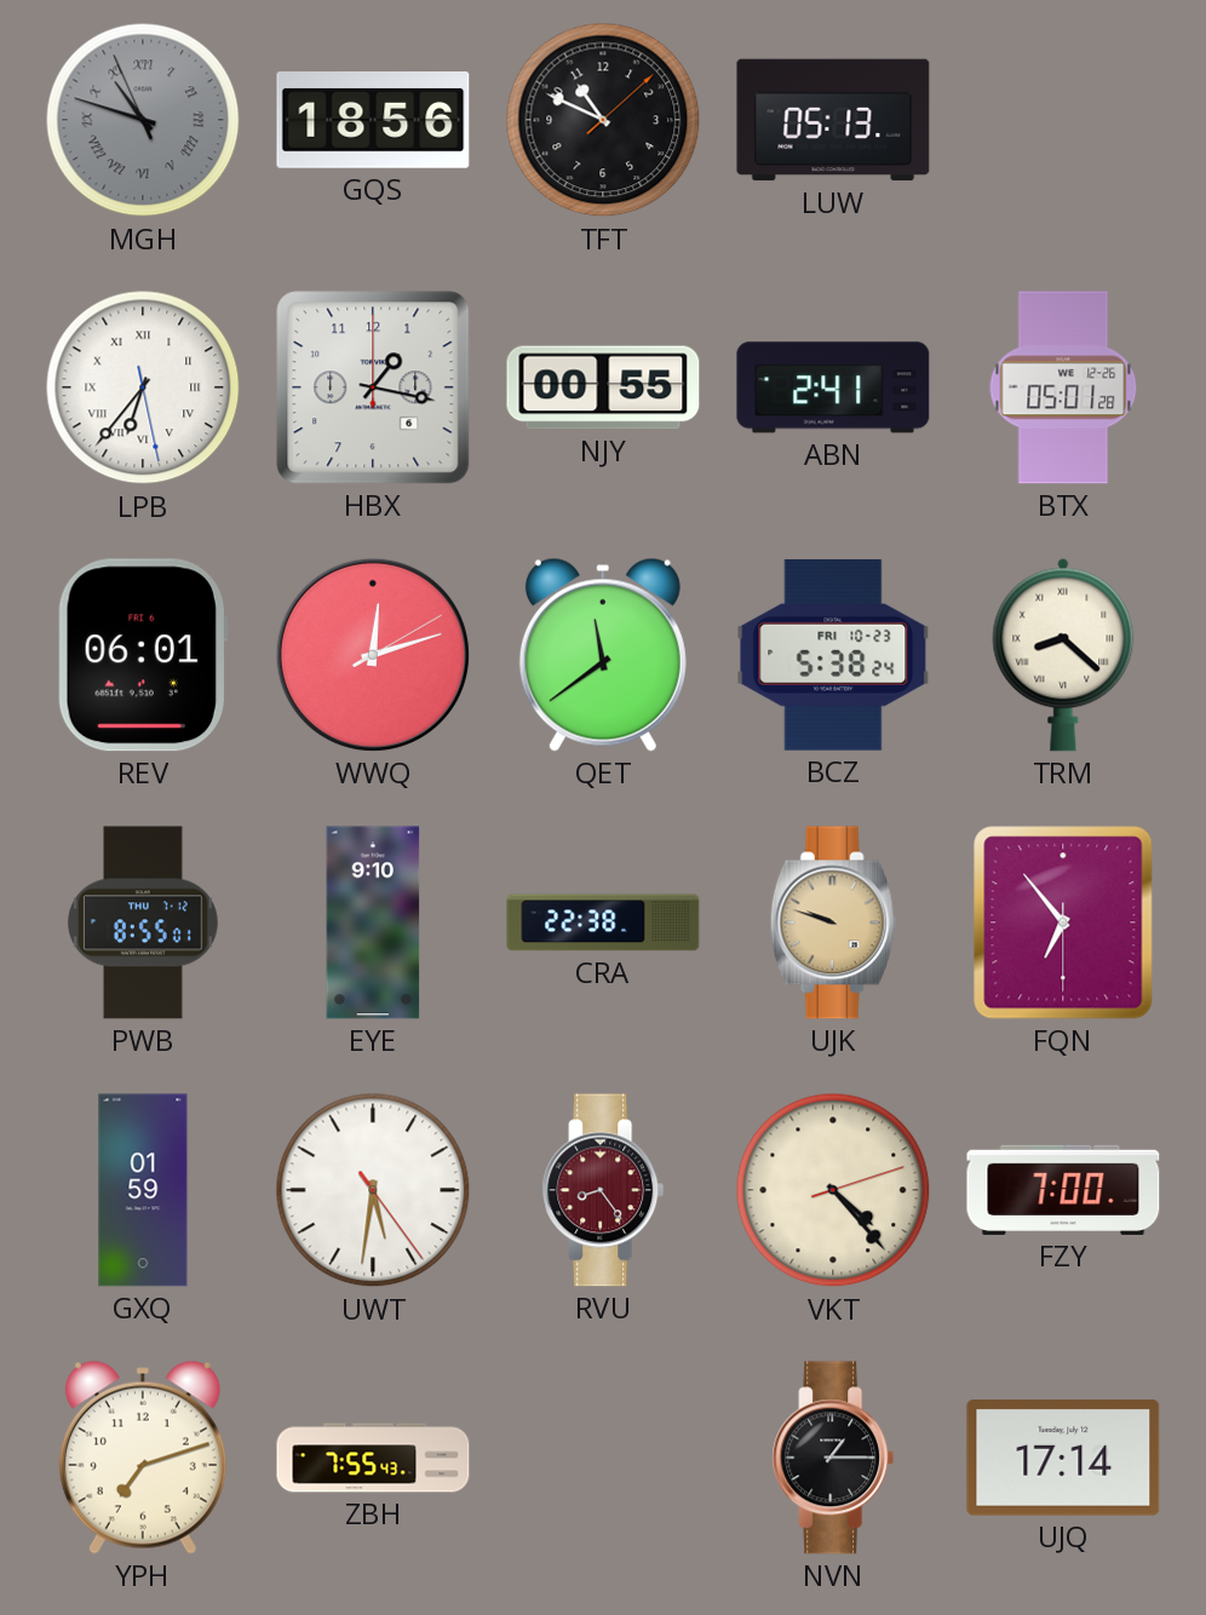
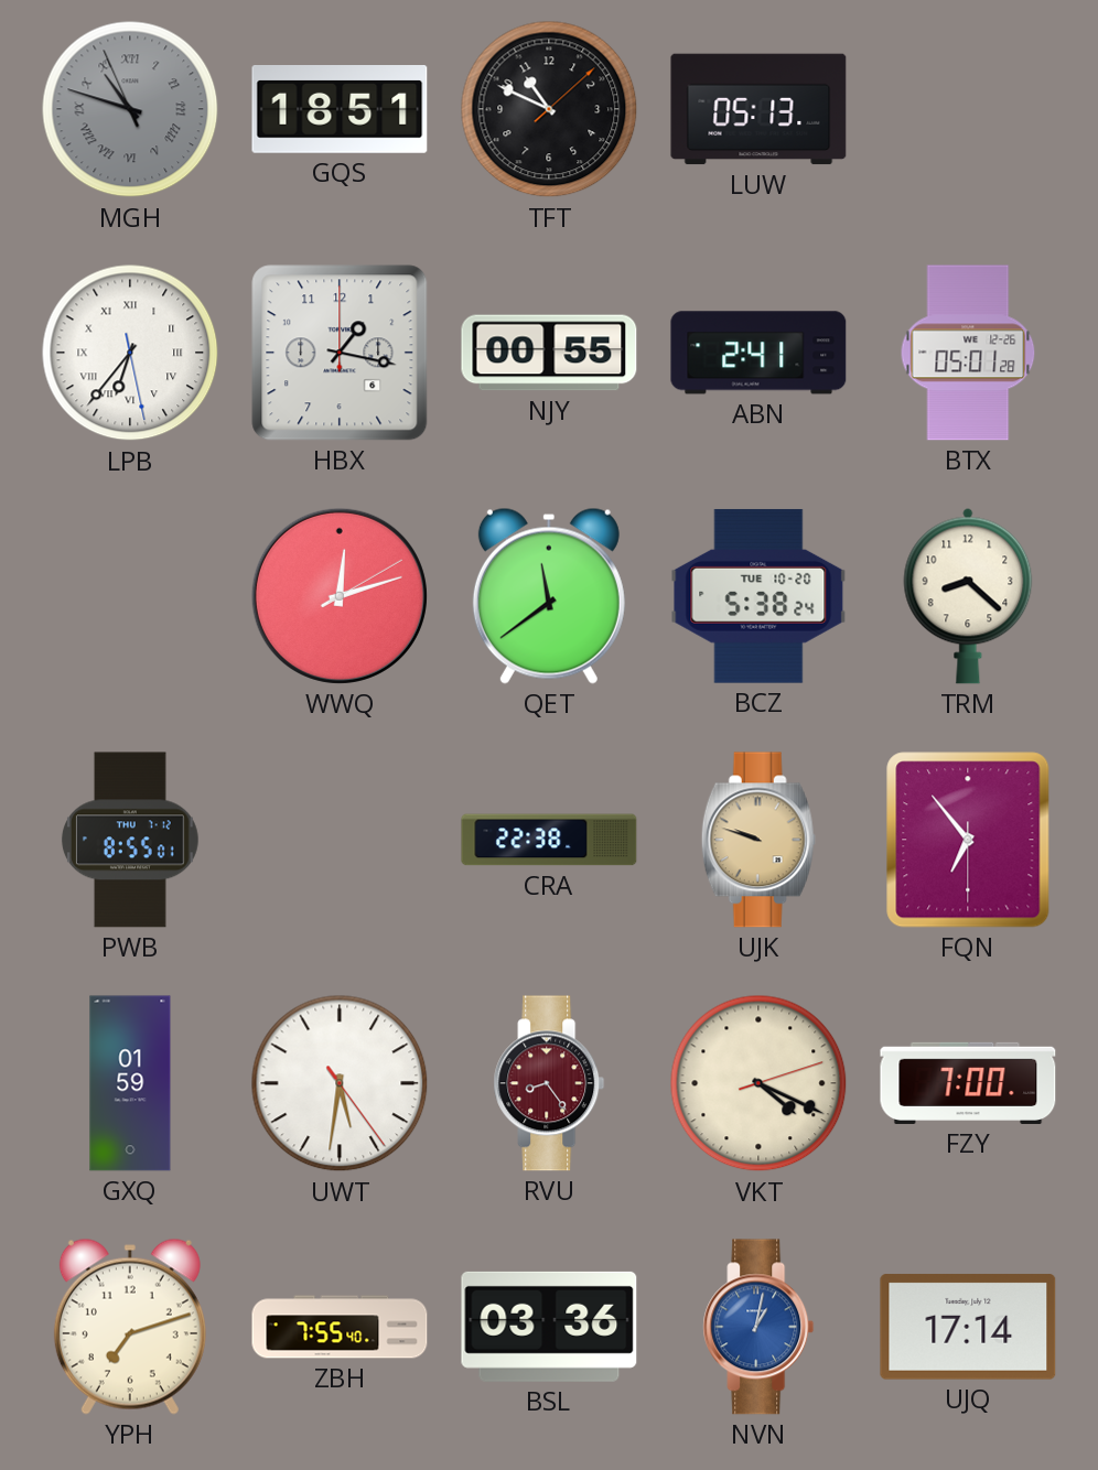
GQS: 18:56 -> 18:51 (340, 109)
REV: 06:01 -> none (143, 655)
BCZ date: FRI 10-23 -> TUE 10-20 (758, 596)
TRM numerals: Roman -> Arabic (968, 596)
EYE: 9:10 -> none (373, 923)
VKT: 4:23 -> 4:19 (758, 1083)
ZBH: 7:55:43 -> 7:55:40 (340, 1327)
BSL: none -> 03:36 (549, 1327)
NVN: 1:15 -> 1:02 (758, 1327)
NVN dial: black -> blue (758, 1327)
